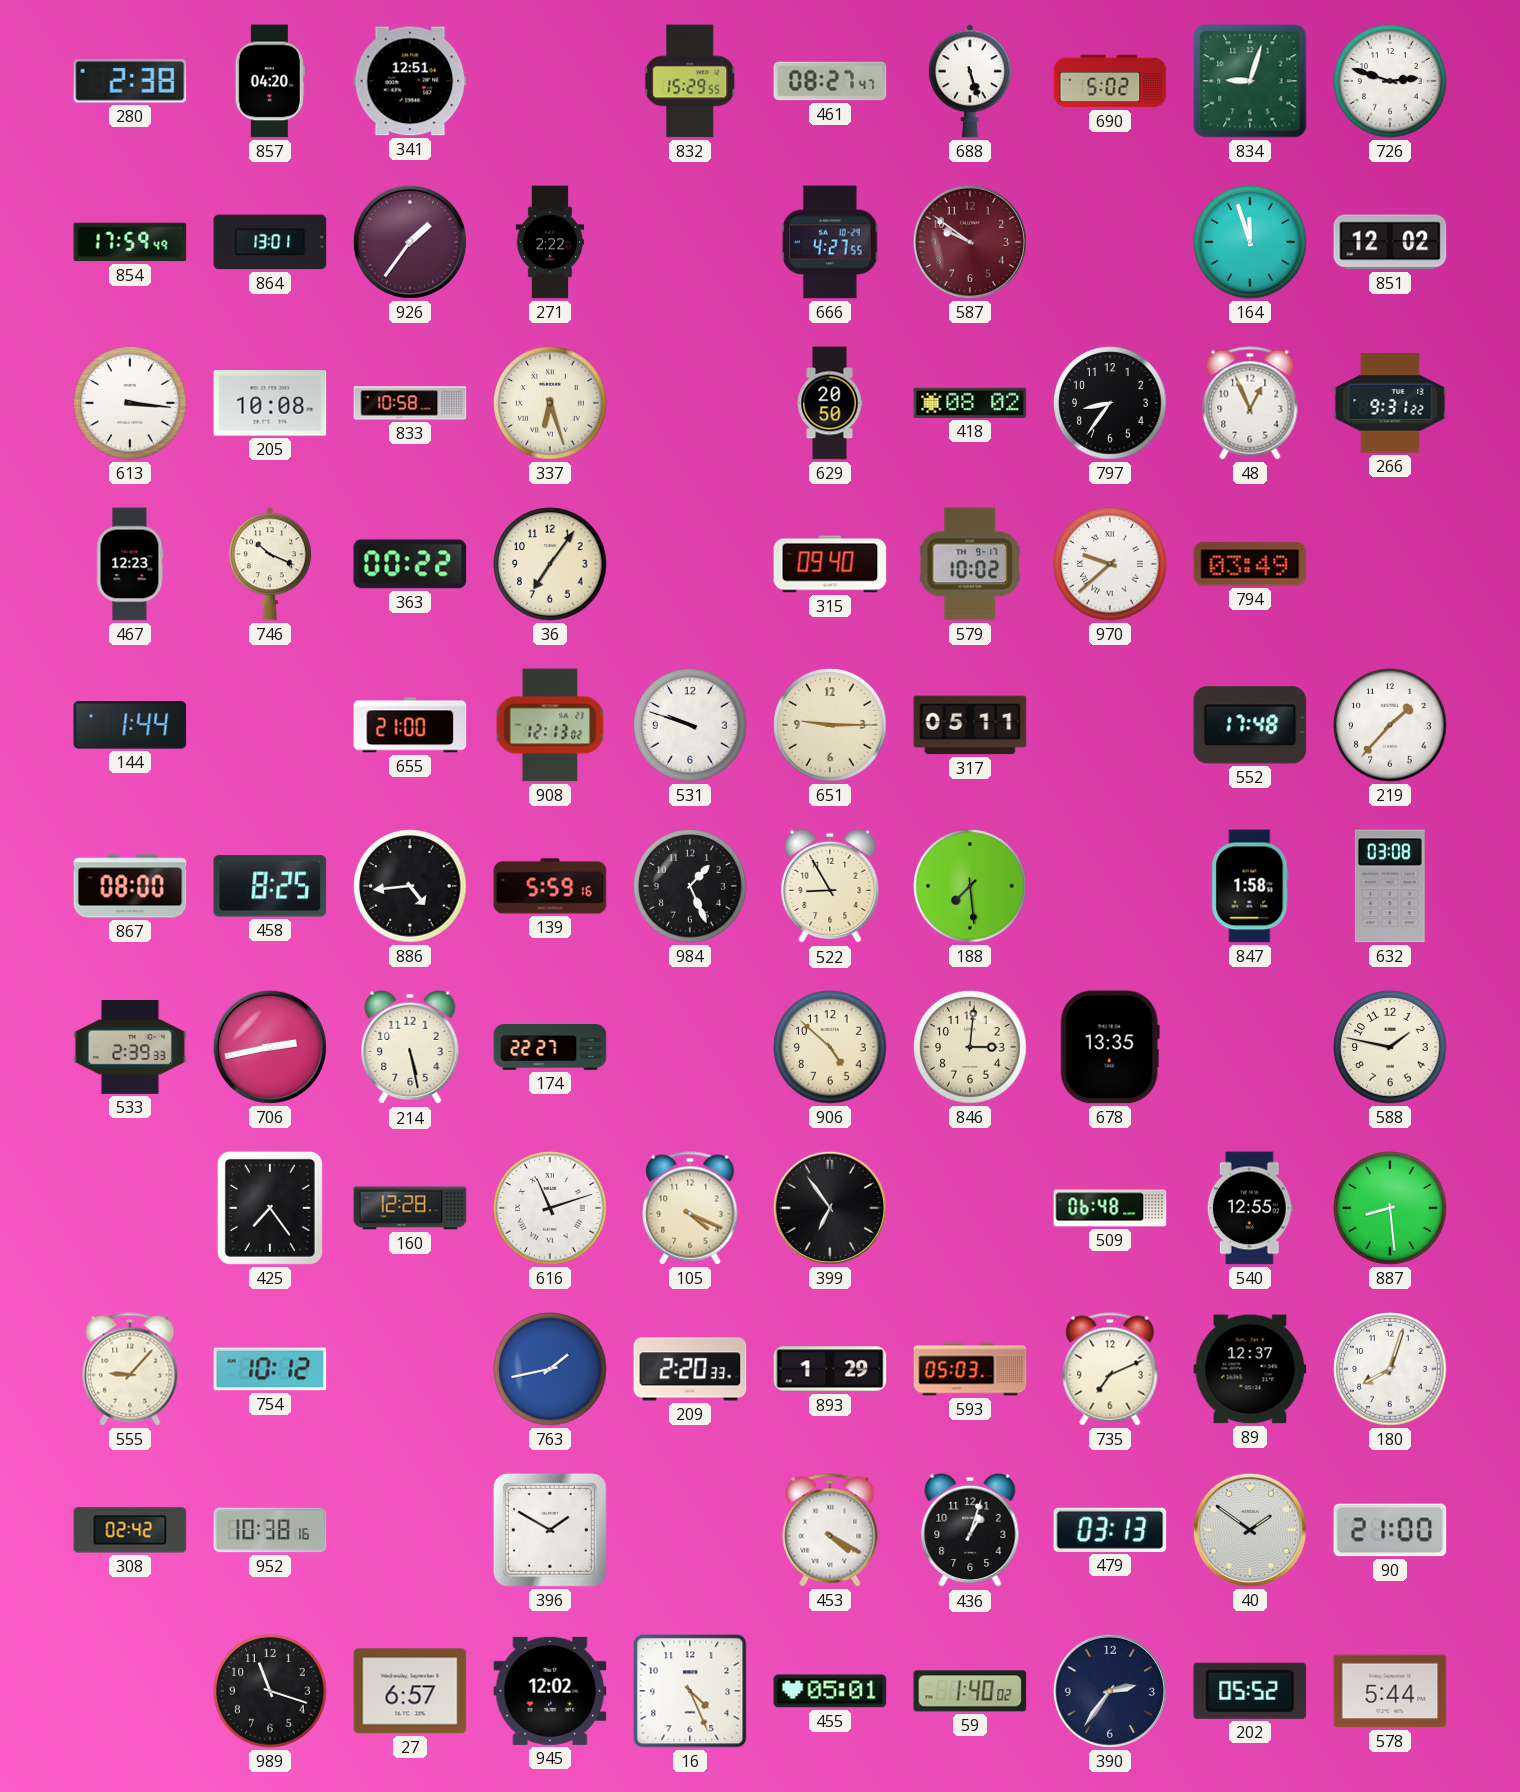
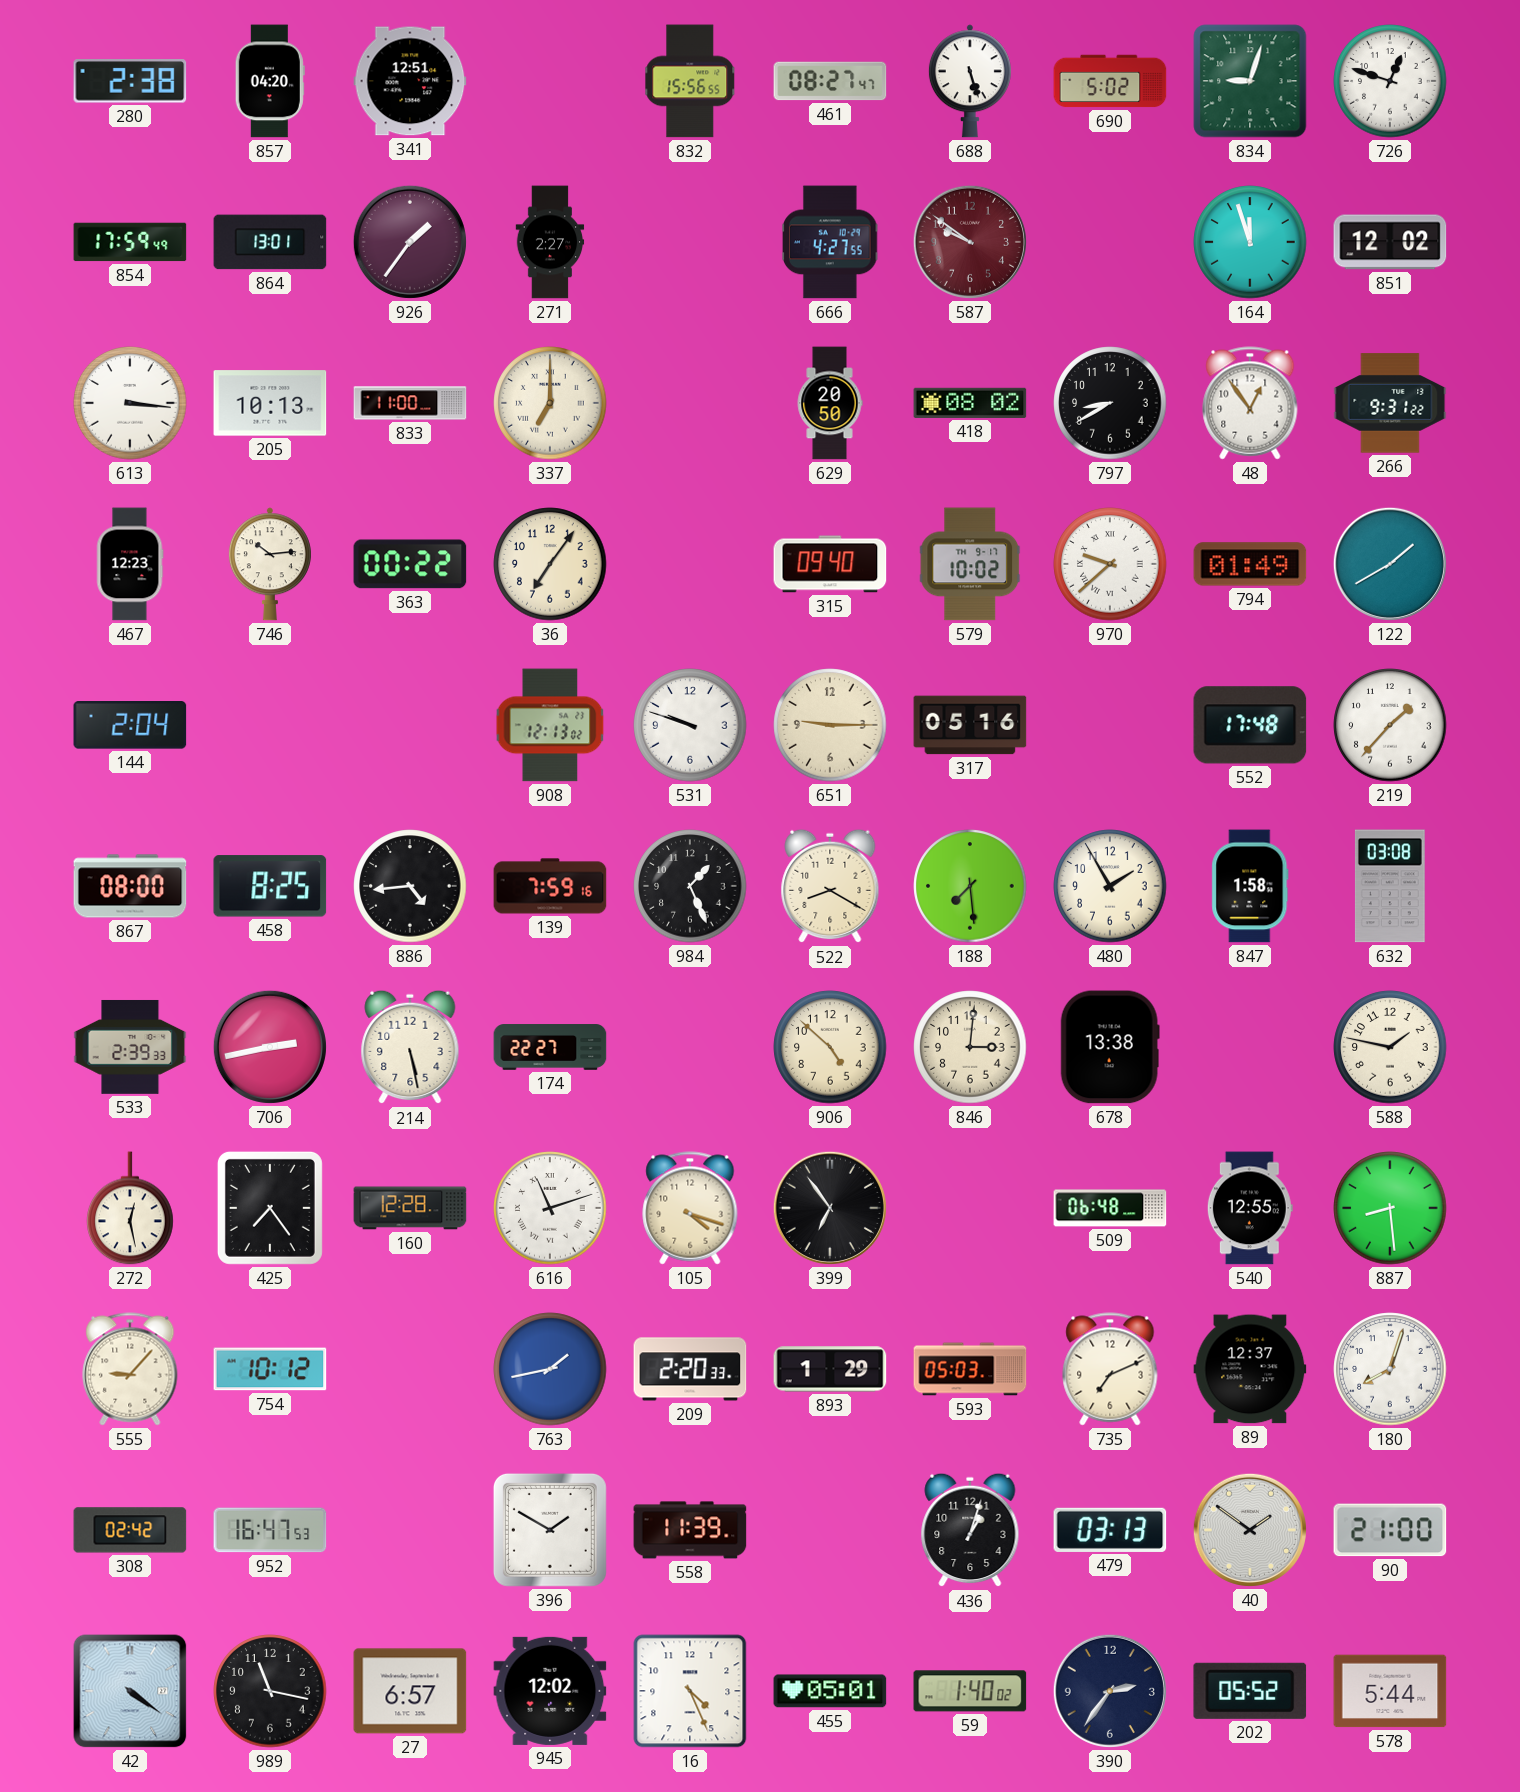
832: 15:29 -> 15:56 (690, 81)
726: 2:48 -> 12:48 (1390, 81)
271: 2:22 -> 2:27 (550, 242)
205: 10:08 -> 10:13 (270, 403)
833: 10:58 -> 11:00 (410, 403)
337: 6:27 -> 7:00 (550, 403)
797: 8:36 -> 8:40 (1110, 403)
48: 12:56 -> 12:54 (1250, 403)
746: 10:19 -> 10:14 (270, 564)
794: 03:49 -> 01:49 (1250, 564)
122: none -> 1:40 (1390, 564)
144: 1:44 -> 2:04 (130, 726)
655: 21:00 -> none (410, 725)
317: 05:11 -> 05:16 (970, 725)
139: 5:59 -> 7:59 (550, 886)
522: 8:55 -> 8:20 (830, 886)
480: none -> 1:55 (1110, 886)
678: 13:35 -> 13:38 (1110, 1047)
272: none -> 12:28 (130, 1208)
105: 4:19 -> 4:18 (690, 1208)
952: 10:38 -> 16:47 (270, 1530)
558: none -> 11:39 (690, 1530)
453: 4:20 -> none (830, 1530)
42: none -> 4:21 (130, 1691)
989: 11:18 -> 11:17 (270, 1691)
